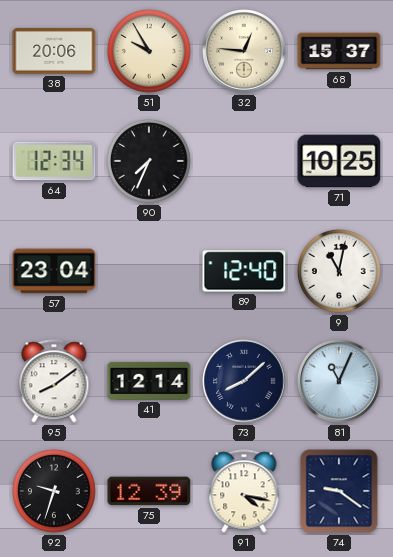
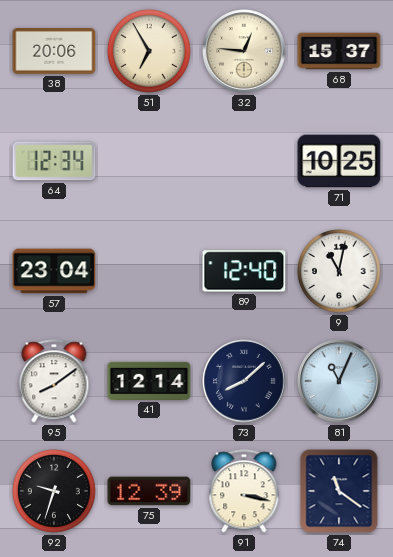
51: 9:55 -> 6:55 (149, 51)
90: 7:34 -> none (149, 161)
91: 4:17 -> 3:17 (244, 491)
74: 9:21 -> 11:21 (339, 491)
